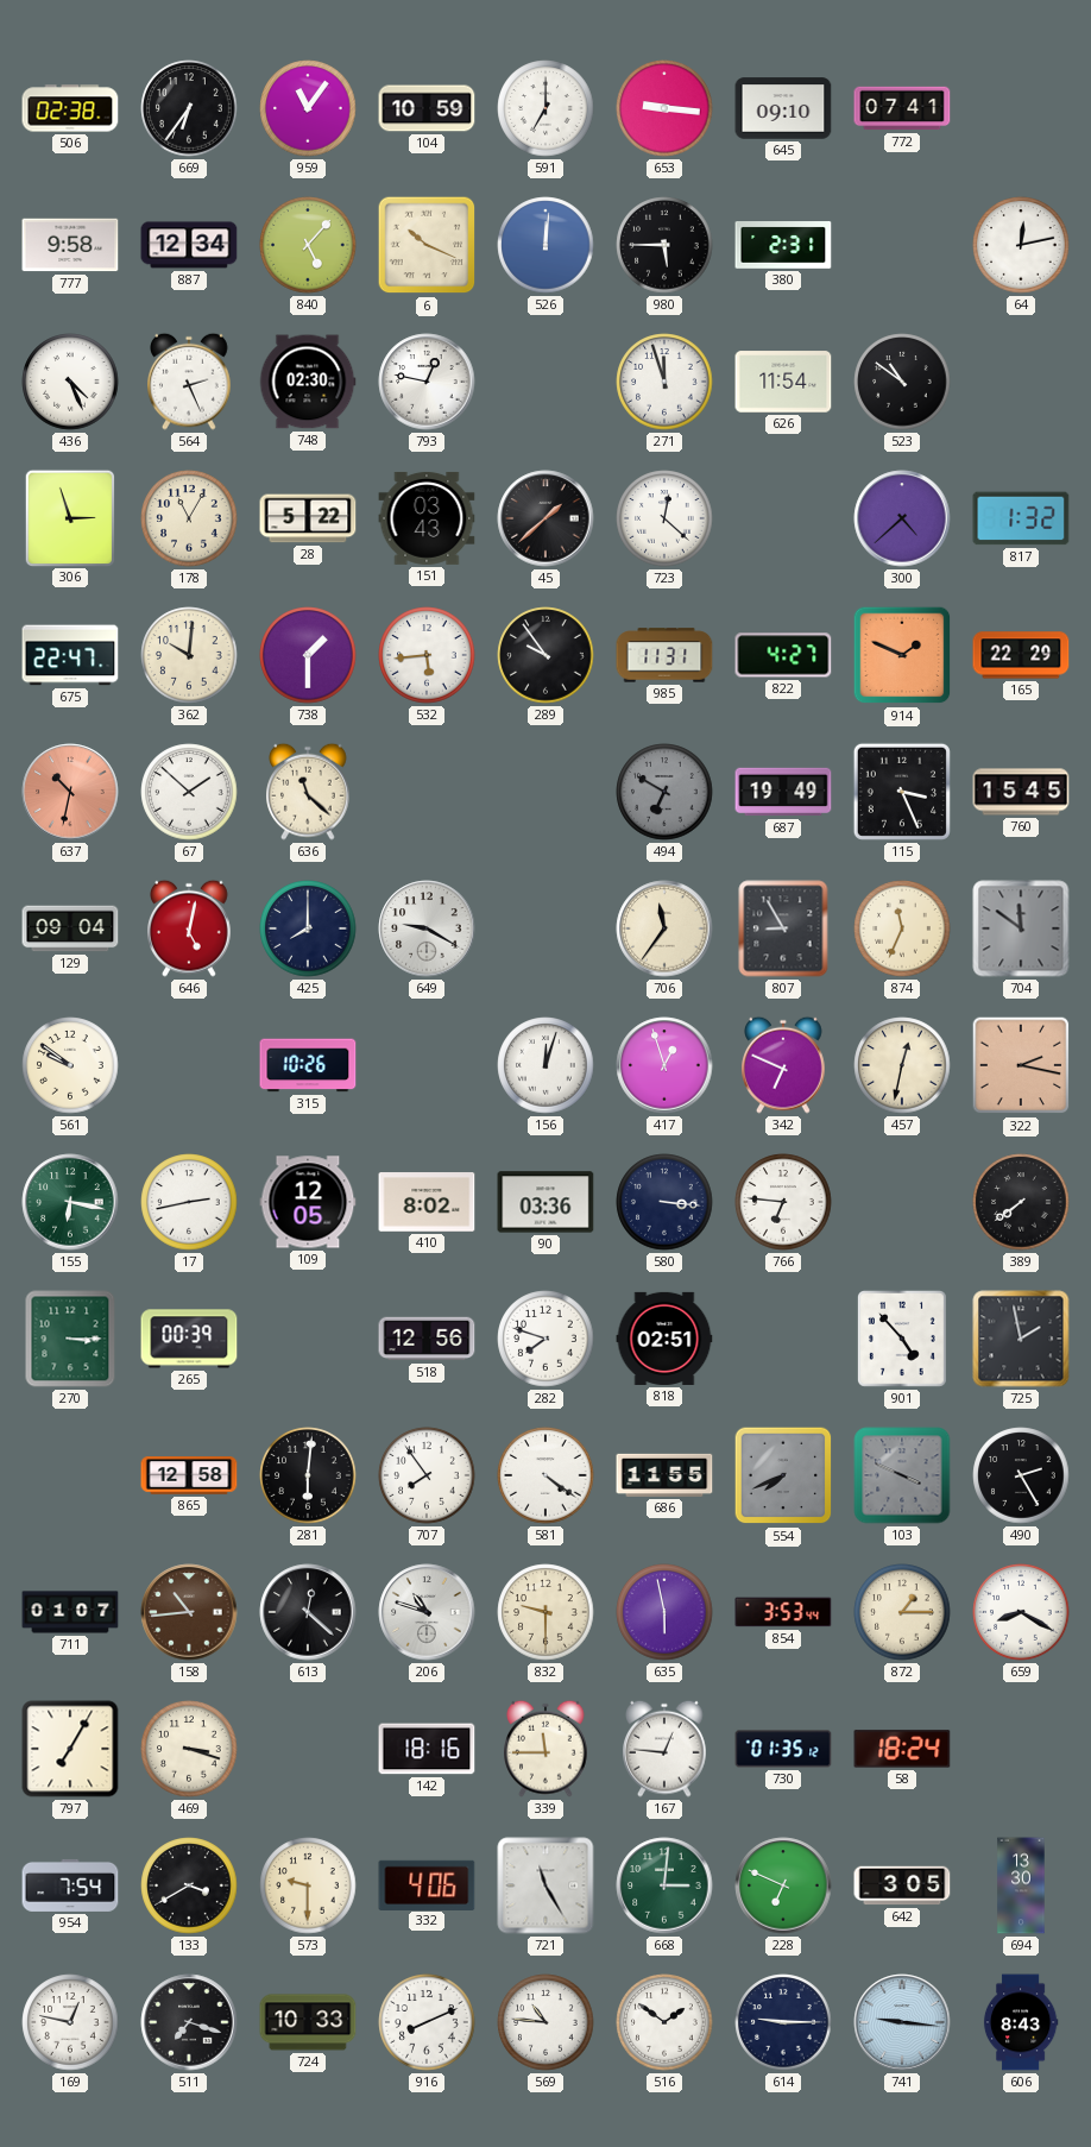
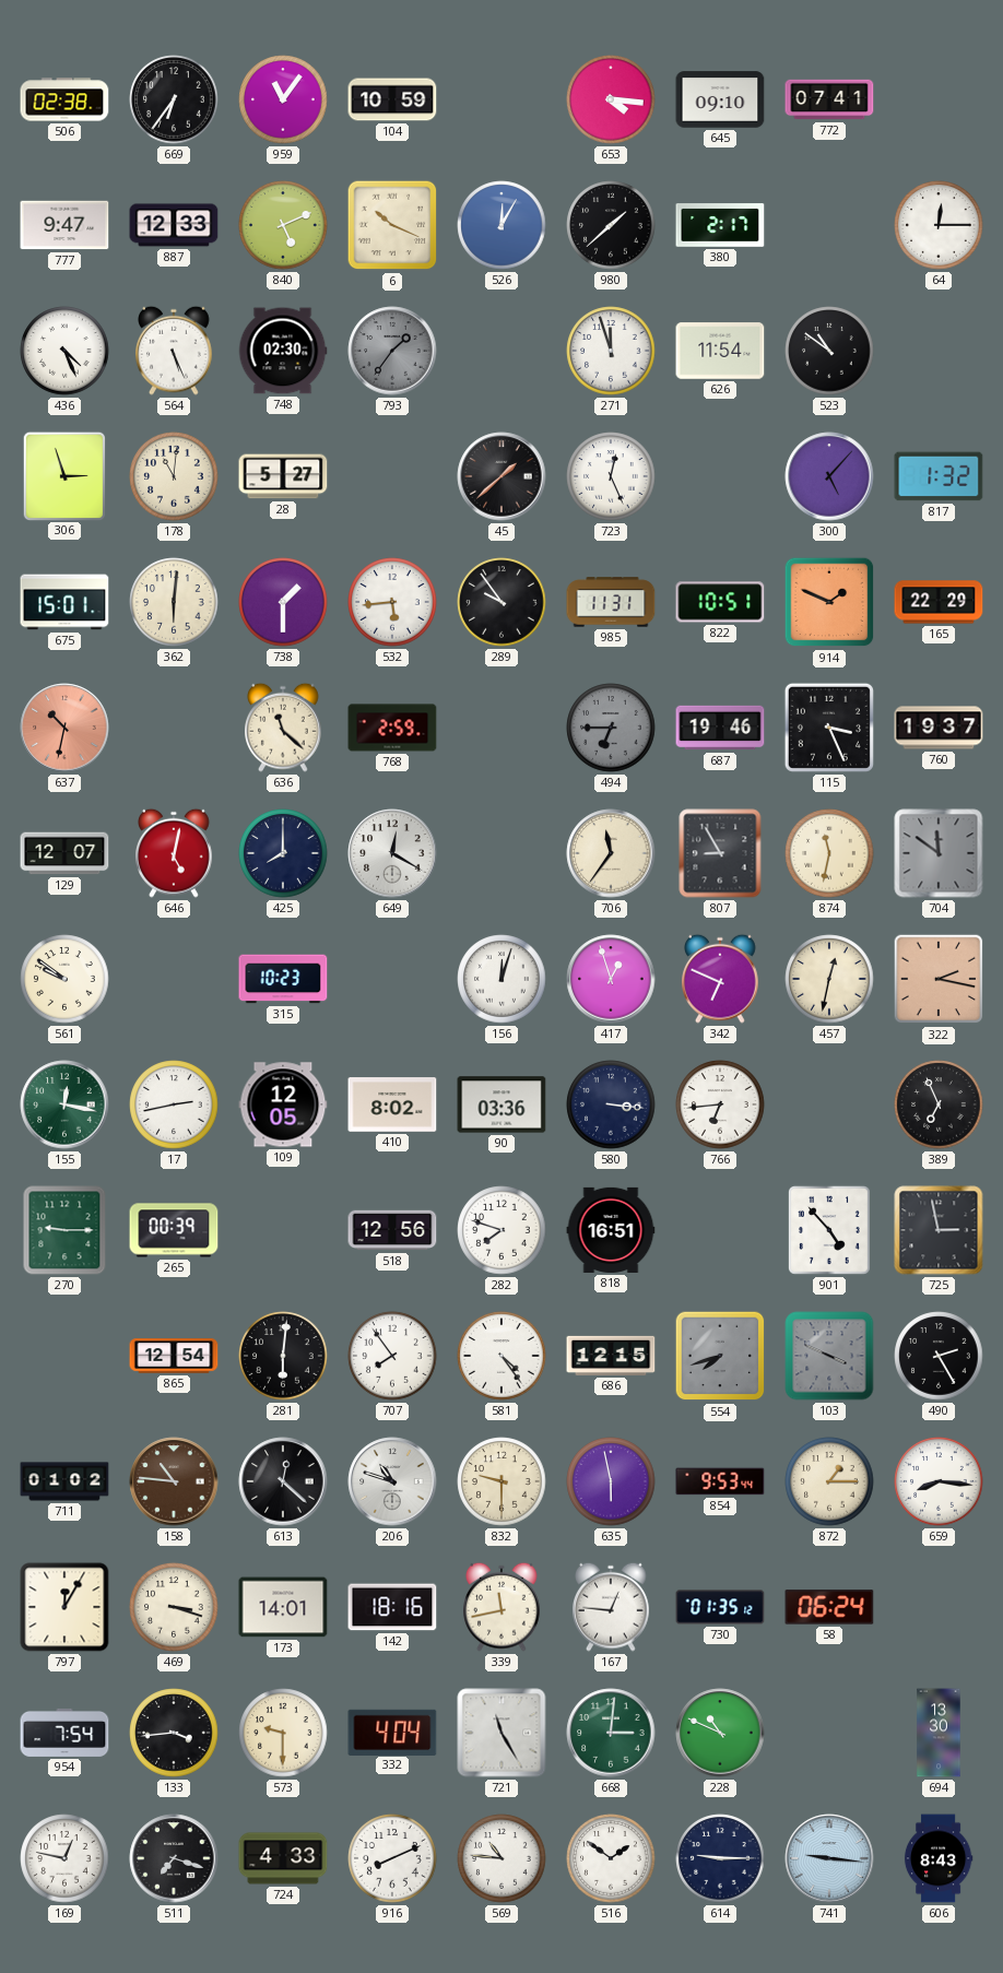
591: 7:00 -> none (545, 108)
653: 9:16 -> 4:16 (611, 99)
777: 9:58 -> 9:47 (64, 225)
887: 12:34 -> 12:33 (174, 225)
840: 5:07 -> 5:11 (283, 225)
526: 12:01 -> 12:05 (501, 225)
980: 5:45 -> 1:38 (611, 225)
380: 2:31 -> 2:17 (720, 225)
64: 12:13 -> 12:15 (939, 225)
564: 2:26 -> 5:26 (175, 351)
793: 12:47 -> 1:36 (392, 351)
793 dial: white -> grey (392, 351)
178: 11:05 -> 11:01 (174, 476)
28: 5:22 -> 5:27 (283, 476)
151: 03:43 -> none (427, 518)
723: 12:22 -> 12:26 (611, 476)
300: 4:38 -> 5:07 (829, 476)
675: 22:47 -> 15:01 (64, 602)
362: 10:01 -> 6:01 (174, 602)
822: 4:27 -> 10:51 (720, 602)
67: 1:52 -> none (189, 792)
768: none -> 2:59 (392, 728)
494: 6:50 -> 6:45 (611, 728)
687: 19:49 -> 19:46 (720, 728)
760: 15:45 -> 19:37 (939, 728)
129: 09:04 -> 12:07 (64, 853)
649: 9:20 -> 12:20 (392, 853)
874: 11:34 -> 11:32 (829, 853)
315: 10:26 -> 10:23 (283, 979)
155: 6:17 -> 12:17 (64, 1104)
766: 6:46 -> 6:44 (720, 1104)
389: 7:39 -> 6:56 (939, 1104)
270: 3:15 -> 9:15 (64, 1230)
818: 02:51 -> 16:51 (611, 1230)
725: 1:58 -> 2:58 (939, 1230)
865: 12:58 -> 12:54 (174, 1356)
581: 4:21 -> 4:24 (501, 1356)
686: 11:55 -> 12:15 (611, 1356)
554: 7:41 -> 7:42 (720, 1356)
711: 01:07 -> 01:02 (64, 1481)
158: 10:44 -> 10:46 (174, 1481)
854: 3:53 -> 9:53 (720, 1481)
659: 8:20 -> 8:16 (939, 1481)
797: 7:05 -> 12:05 (64, 1607)
173: none -> 14:01 (283, 1607)
339: 11:45 -> 11:43 (503, 1607)
58: 18:24 -> 06:24 (829, 1607)
133: 3:40 -> 3:44 (174, 1733)
332: 4:06 -> 4:04 (392, 1732)
228: 6:49 -> 10:49 (720, 1733)
642: 3:05 -> none (902, 1885)
724: 10:33 -> 4:33 (283, 1858)
